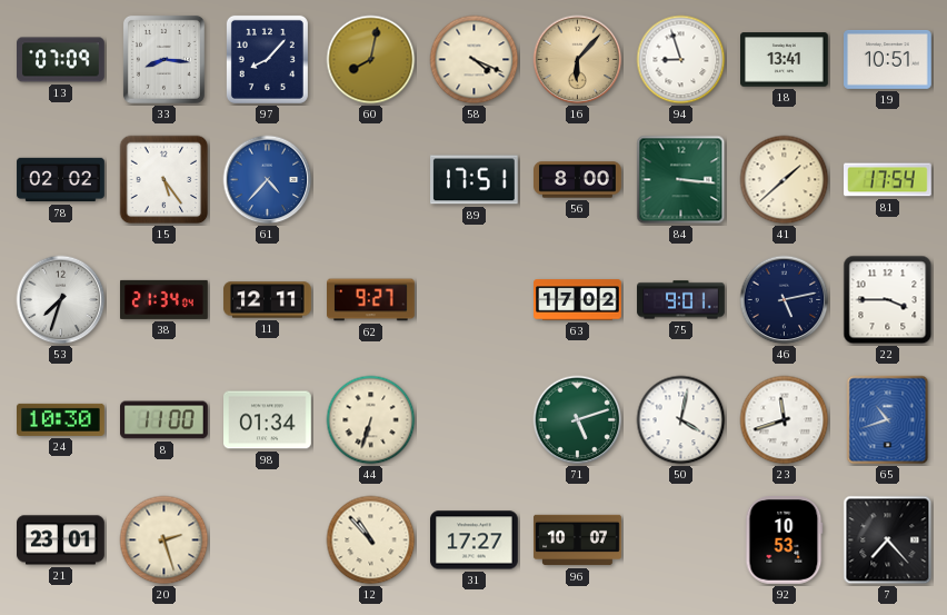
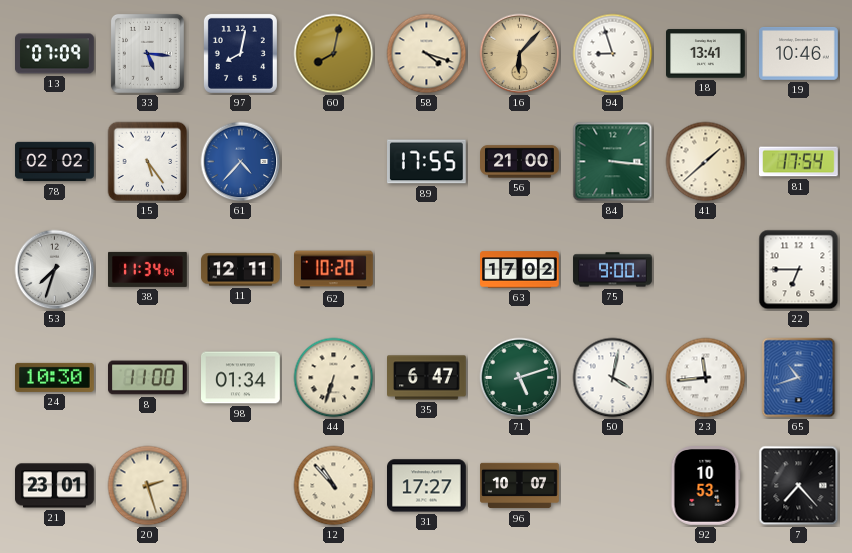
33: 8:16 -> 5:16 (147, 53)
97: 8:07 -> 8:02 (240, 53)
58: 4:19 -> 4:18 (427, 54)
19: 10:51 -> 10:46 (799, 53)
89: 17:51 -> 17:55 (427, 162)
56: 8:00 -> 21:00 (520, 162)
38: 21:34 -> 11:34 (148, 269)
62: 9:27 -> 10:20 (334, 270)
75: 9:01 -> 9:00 (613, 270)
46: 5:13 -> none (785, 300)
22: 3:45 -> 6:45 (799, 270)
35: none -> 6:47 (427, 378)
23: 11:42 -> 11:44 (706, 378)
